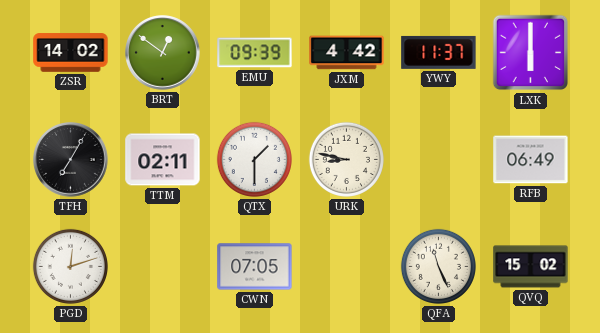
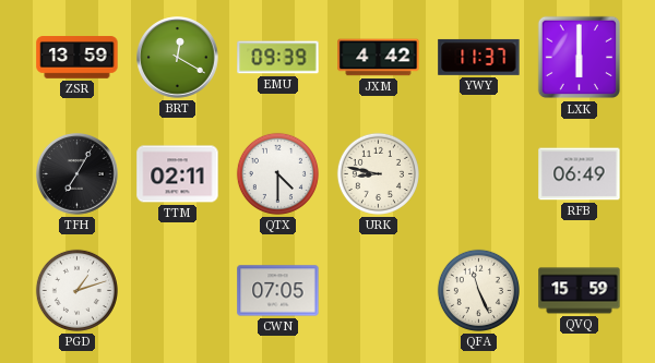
ZSR: 14:02 -> 13:59 (78, 58)
BRT: 12:51 -> 12:20 (178, 58)
QTX: 1:30 -> 4:30 (277, 173)
PGD: 12:12 -> 1:12 (76, 290)
QVQ: 15:02 -> 15:59 (580, 291)
